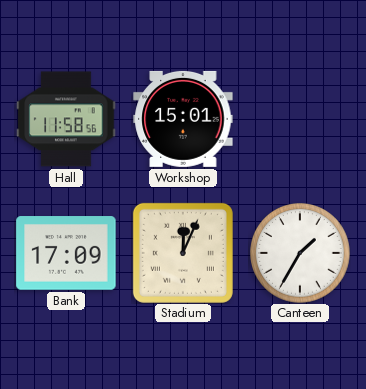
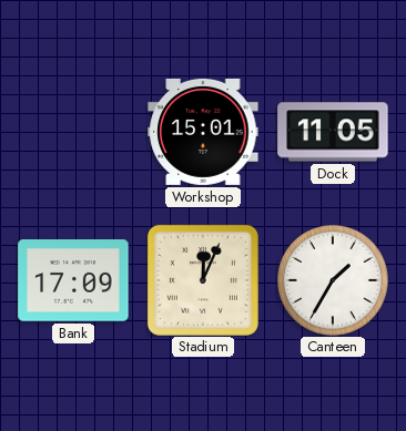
Hall: 11:58 -> none (66, 119)
Dock: none -> 11:05 (333, 132)
